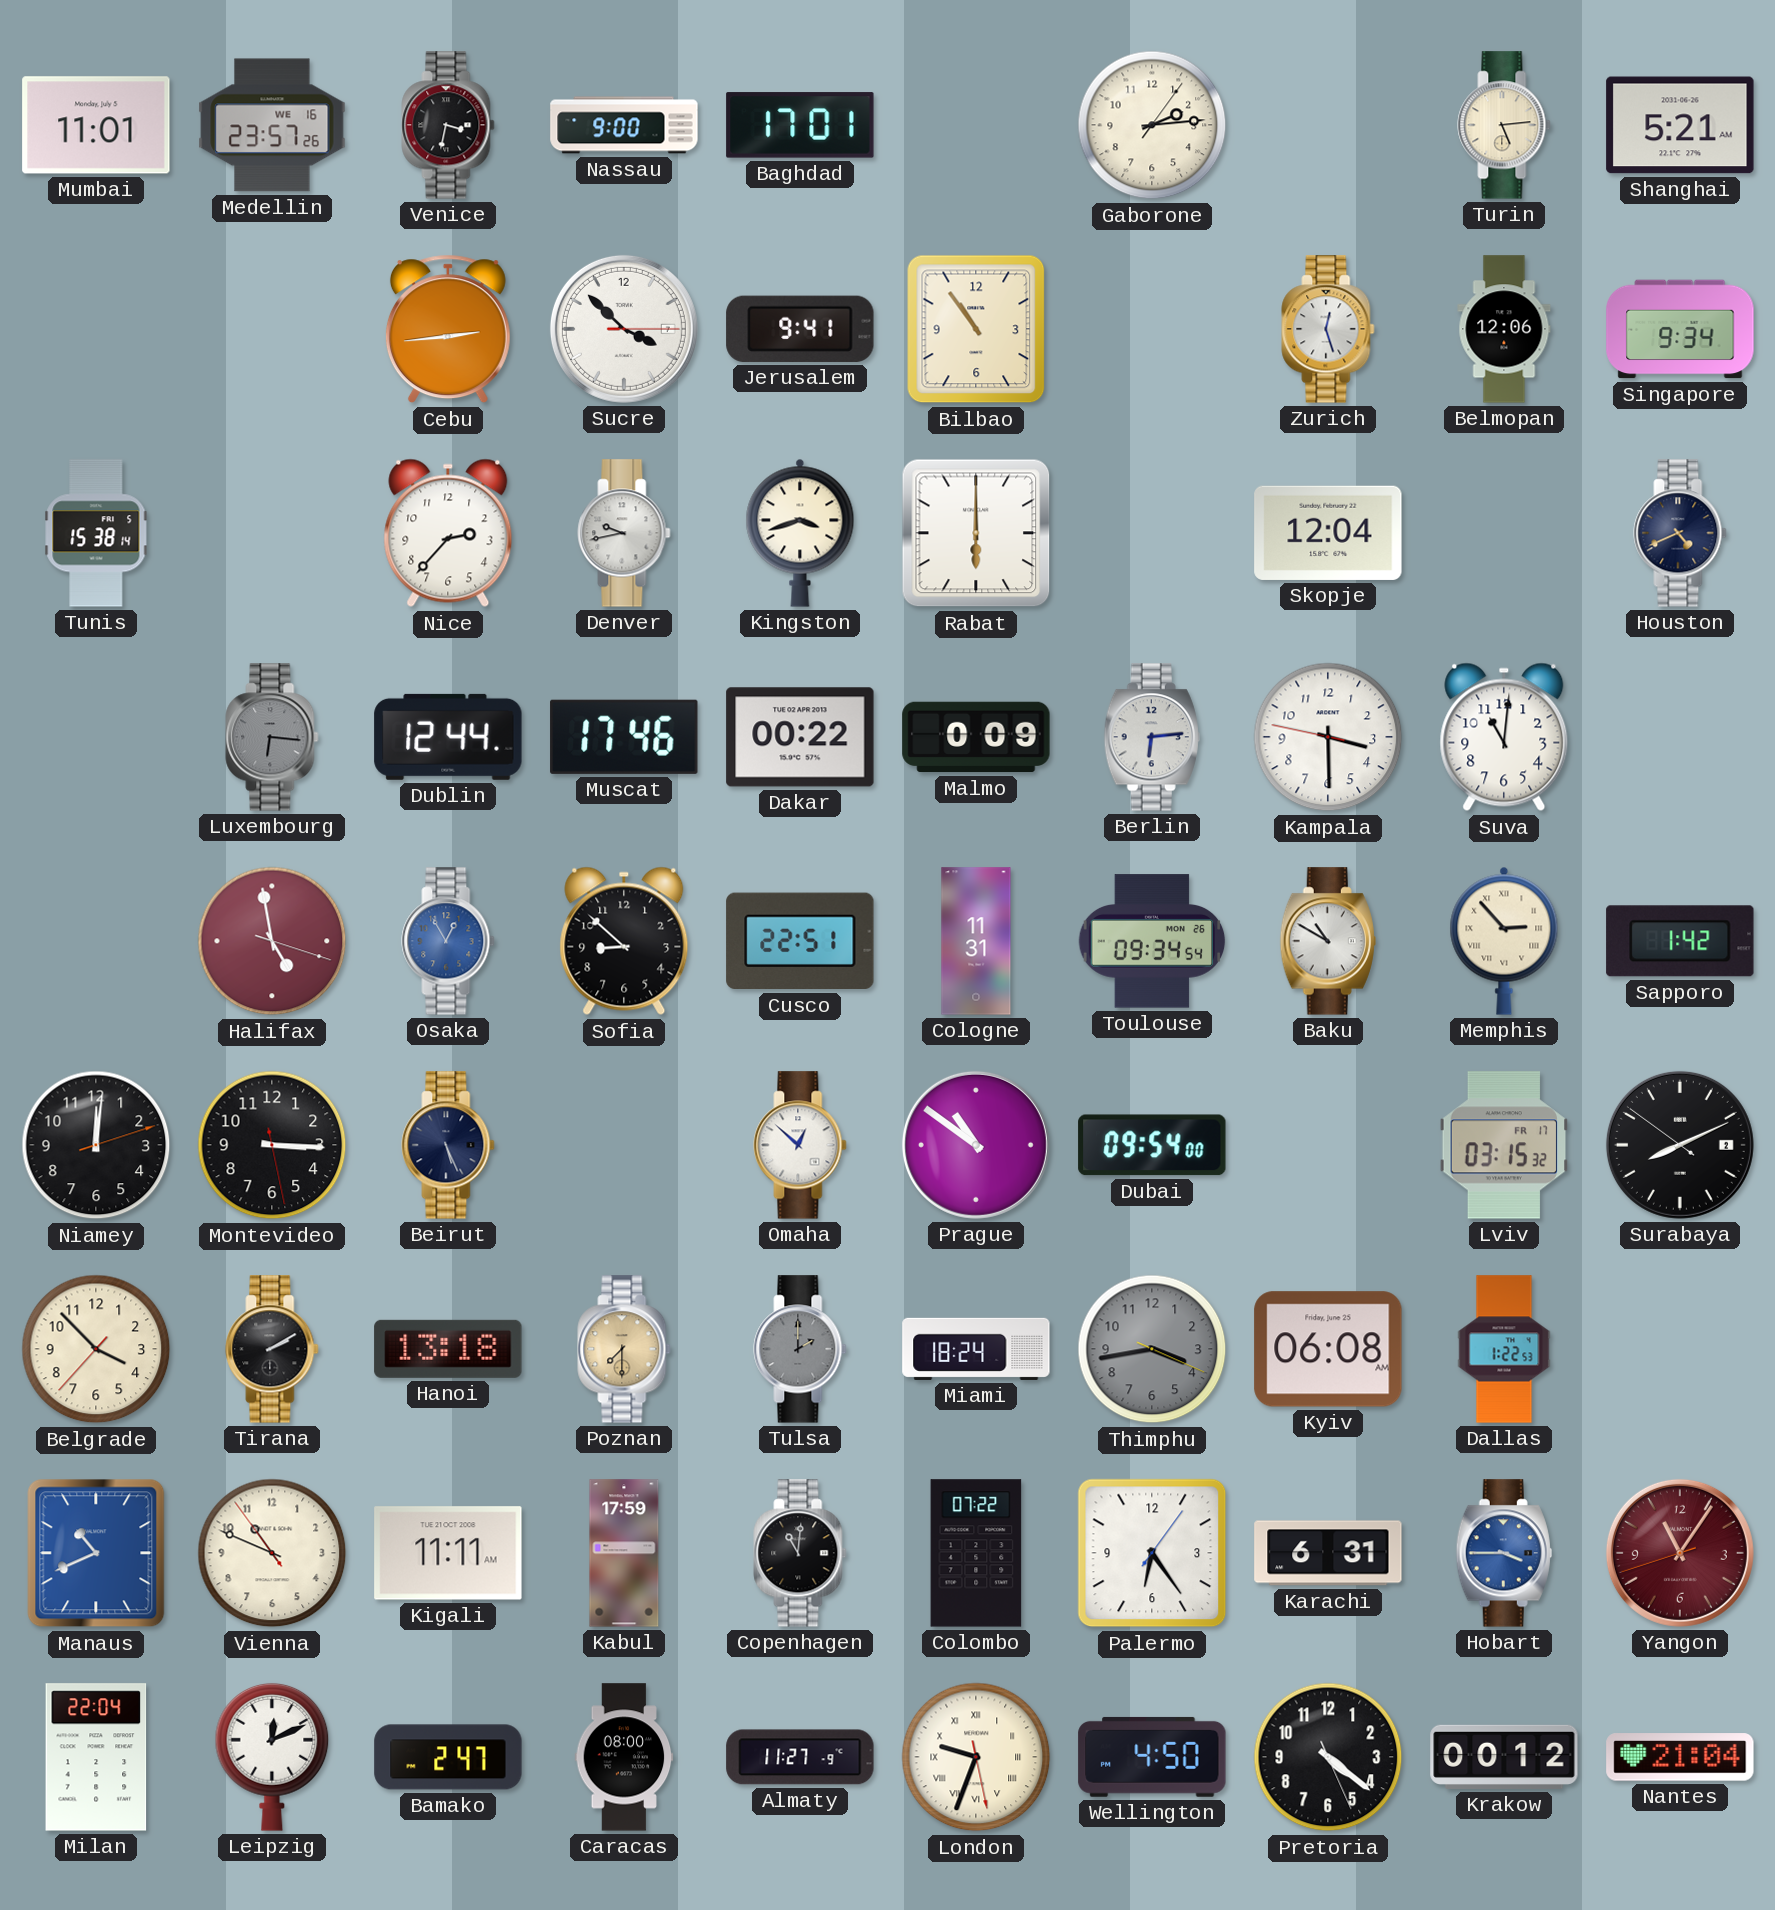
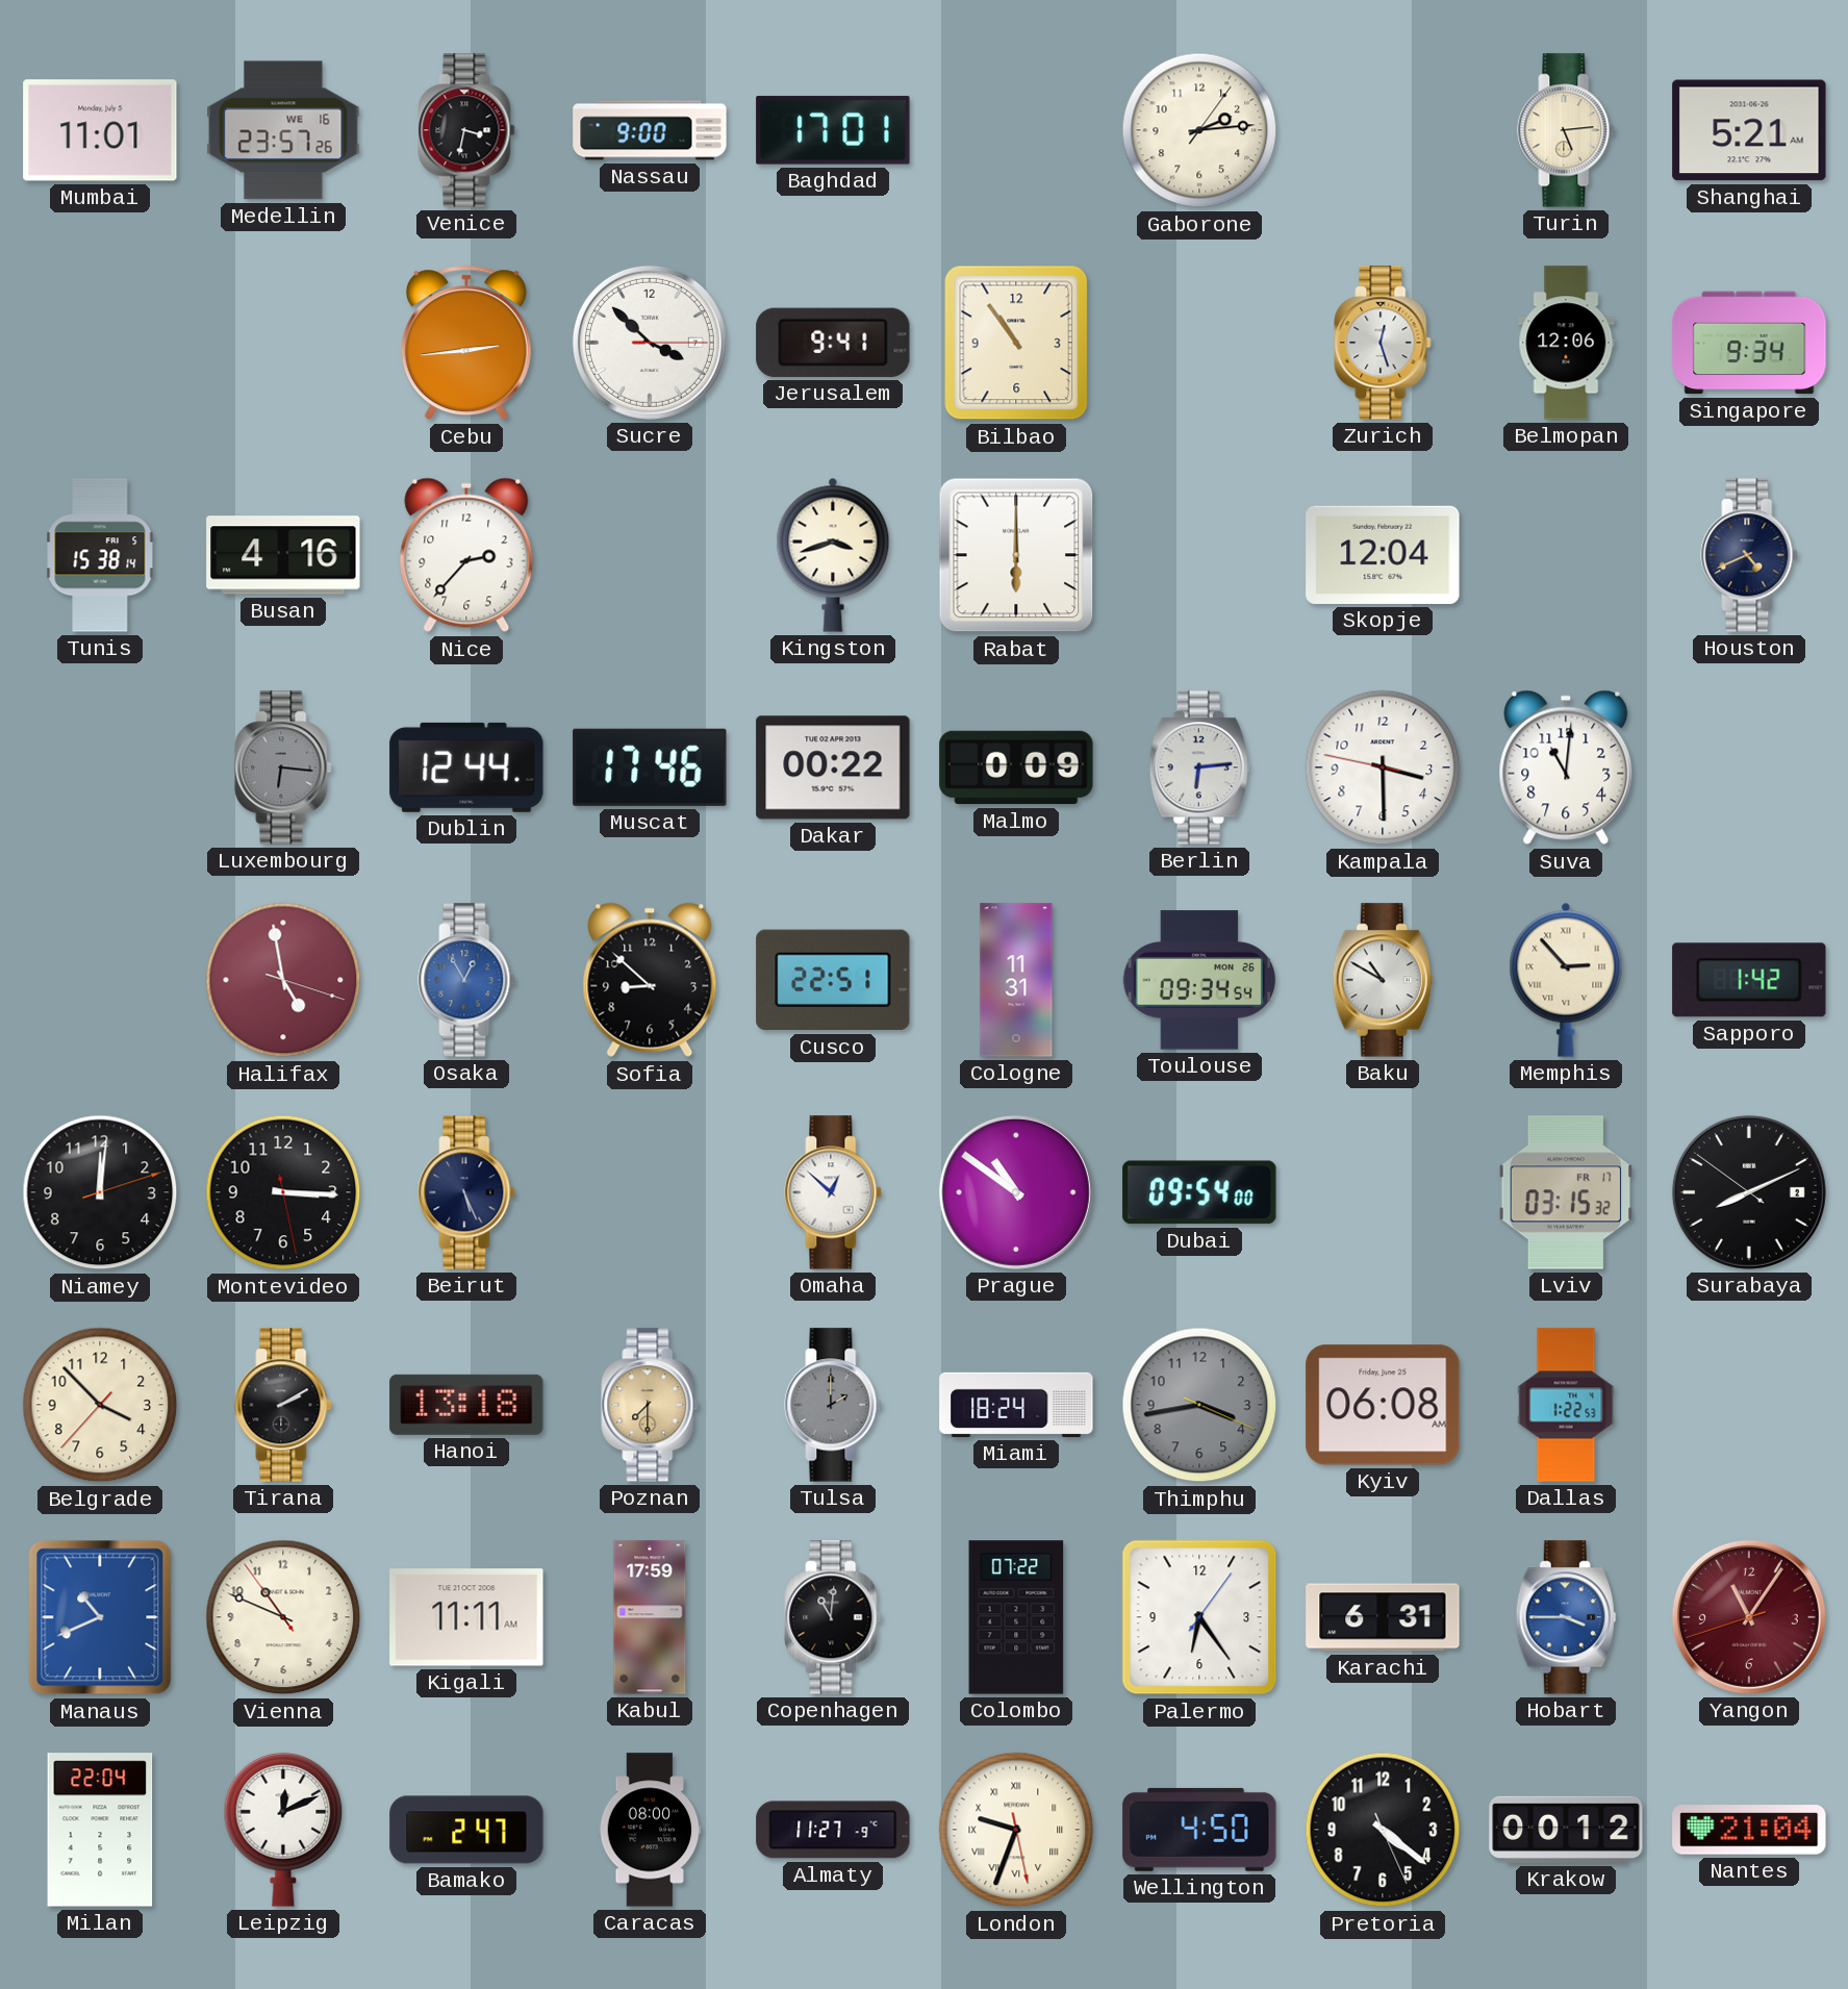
Busan: none -> 4:16 (283, 555)
Denver: 9:43 -> none (624, 533)
